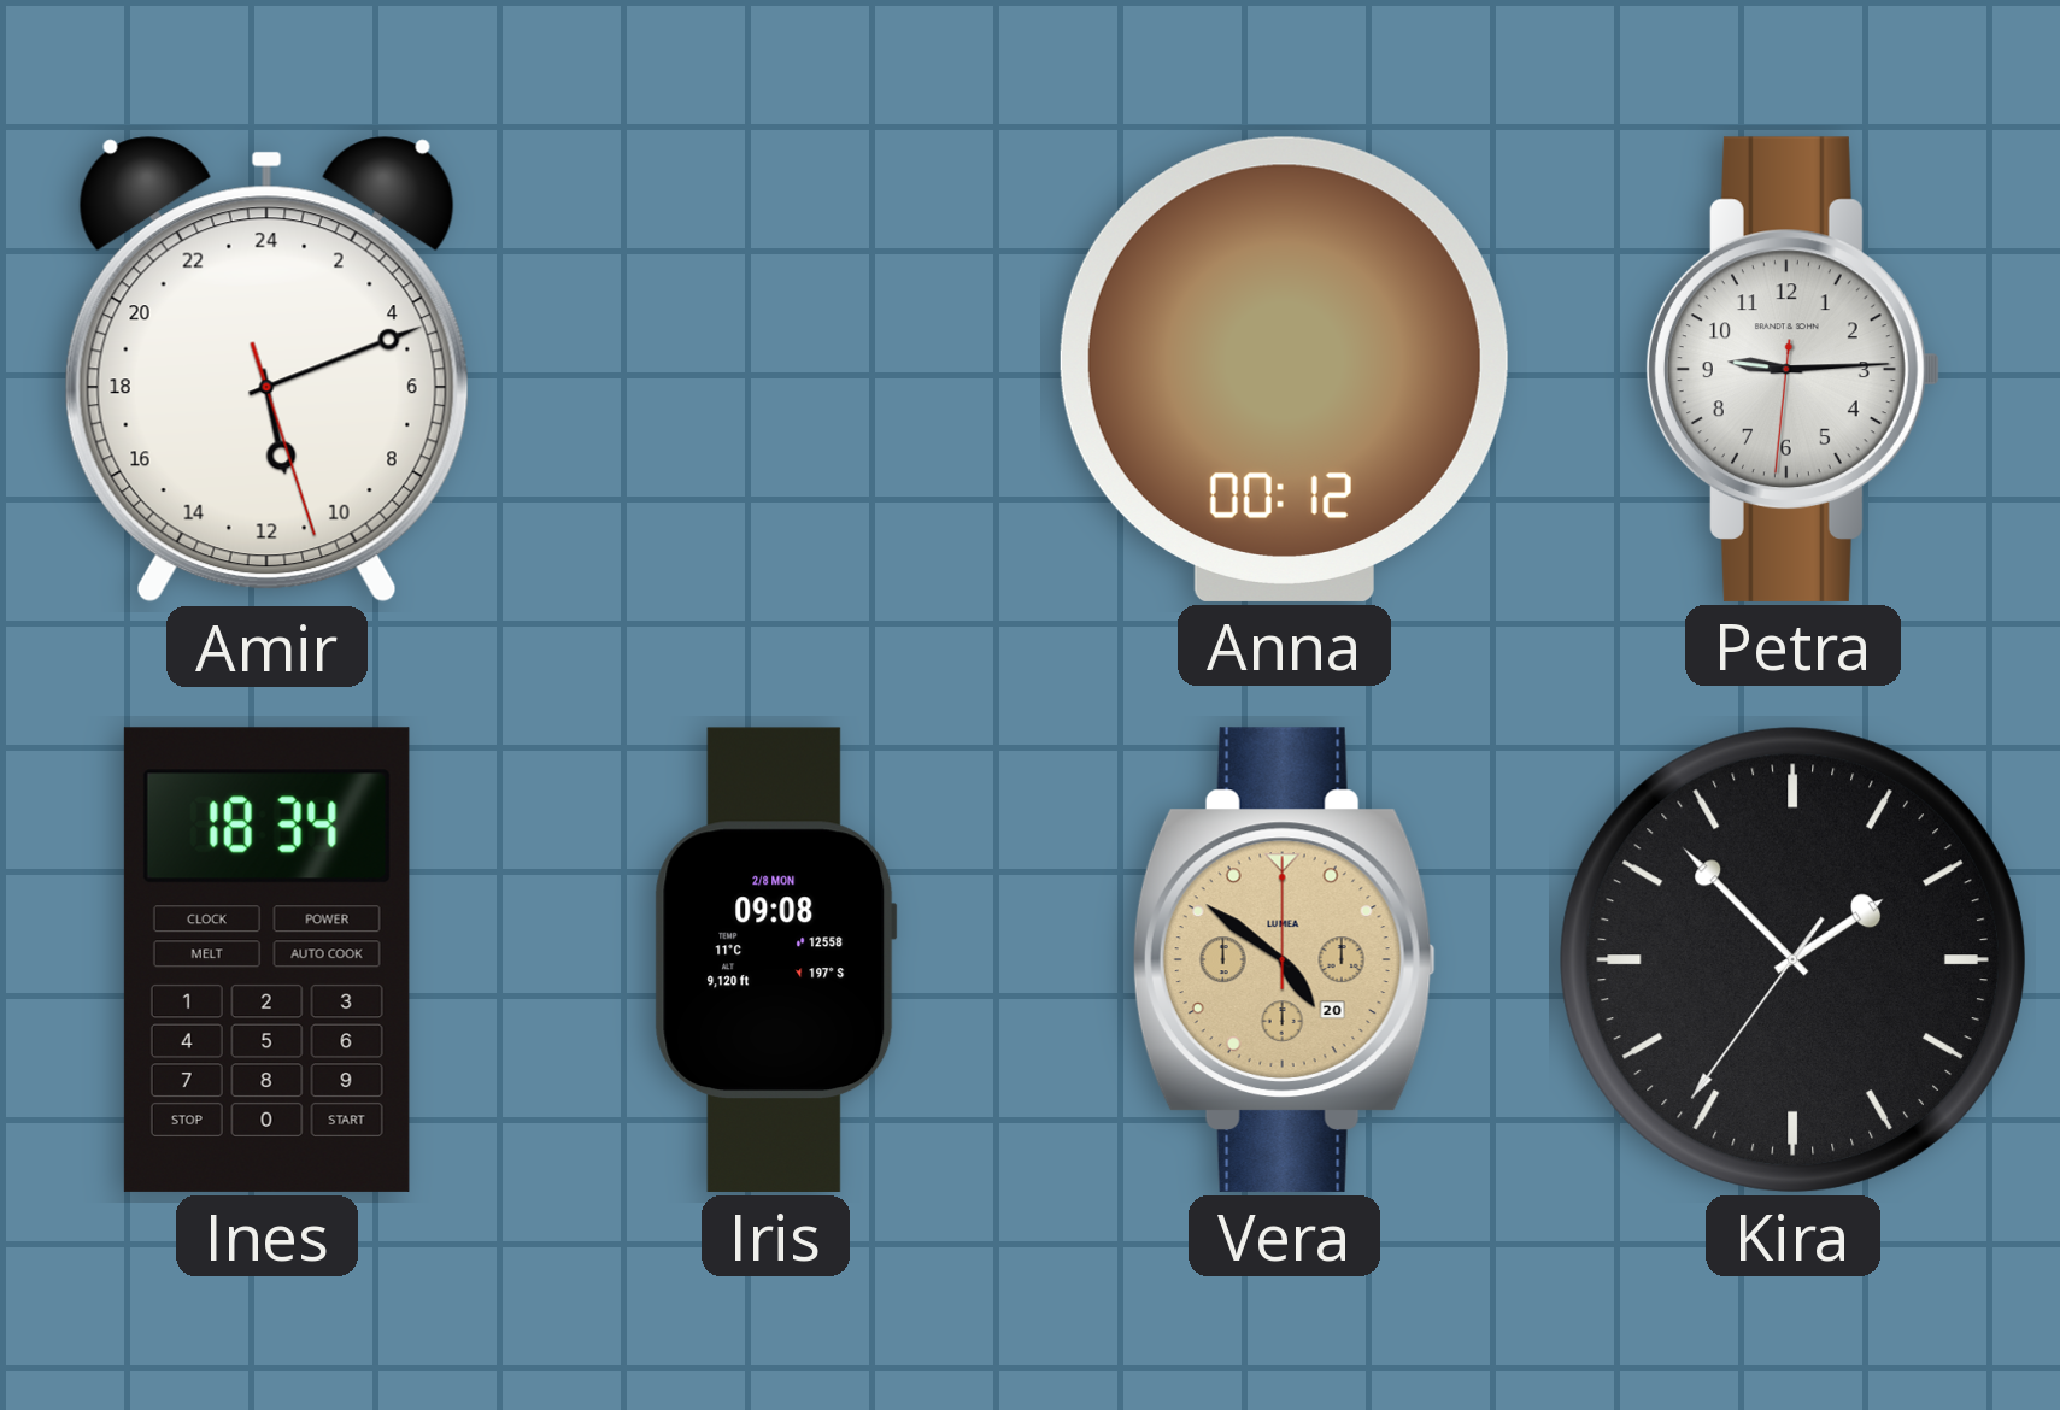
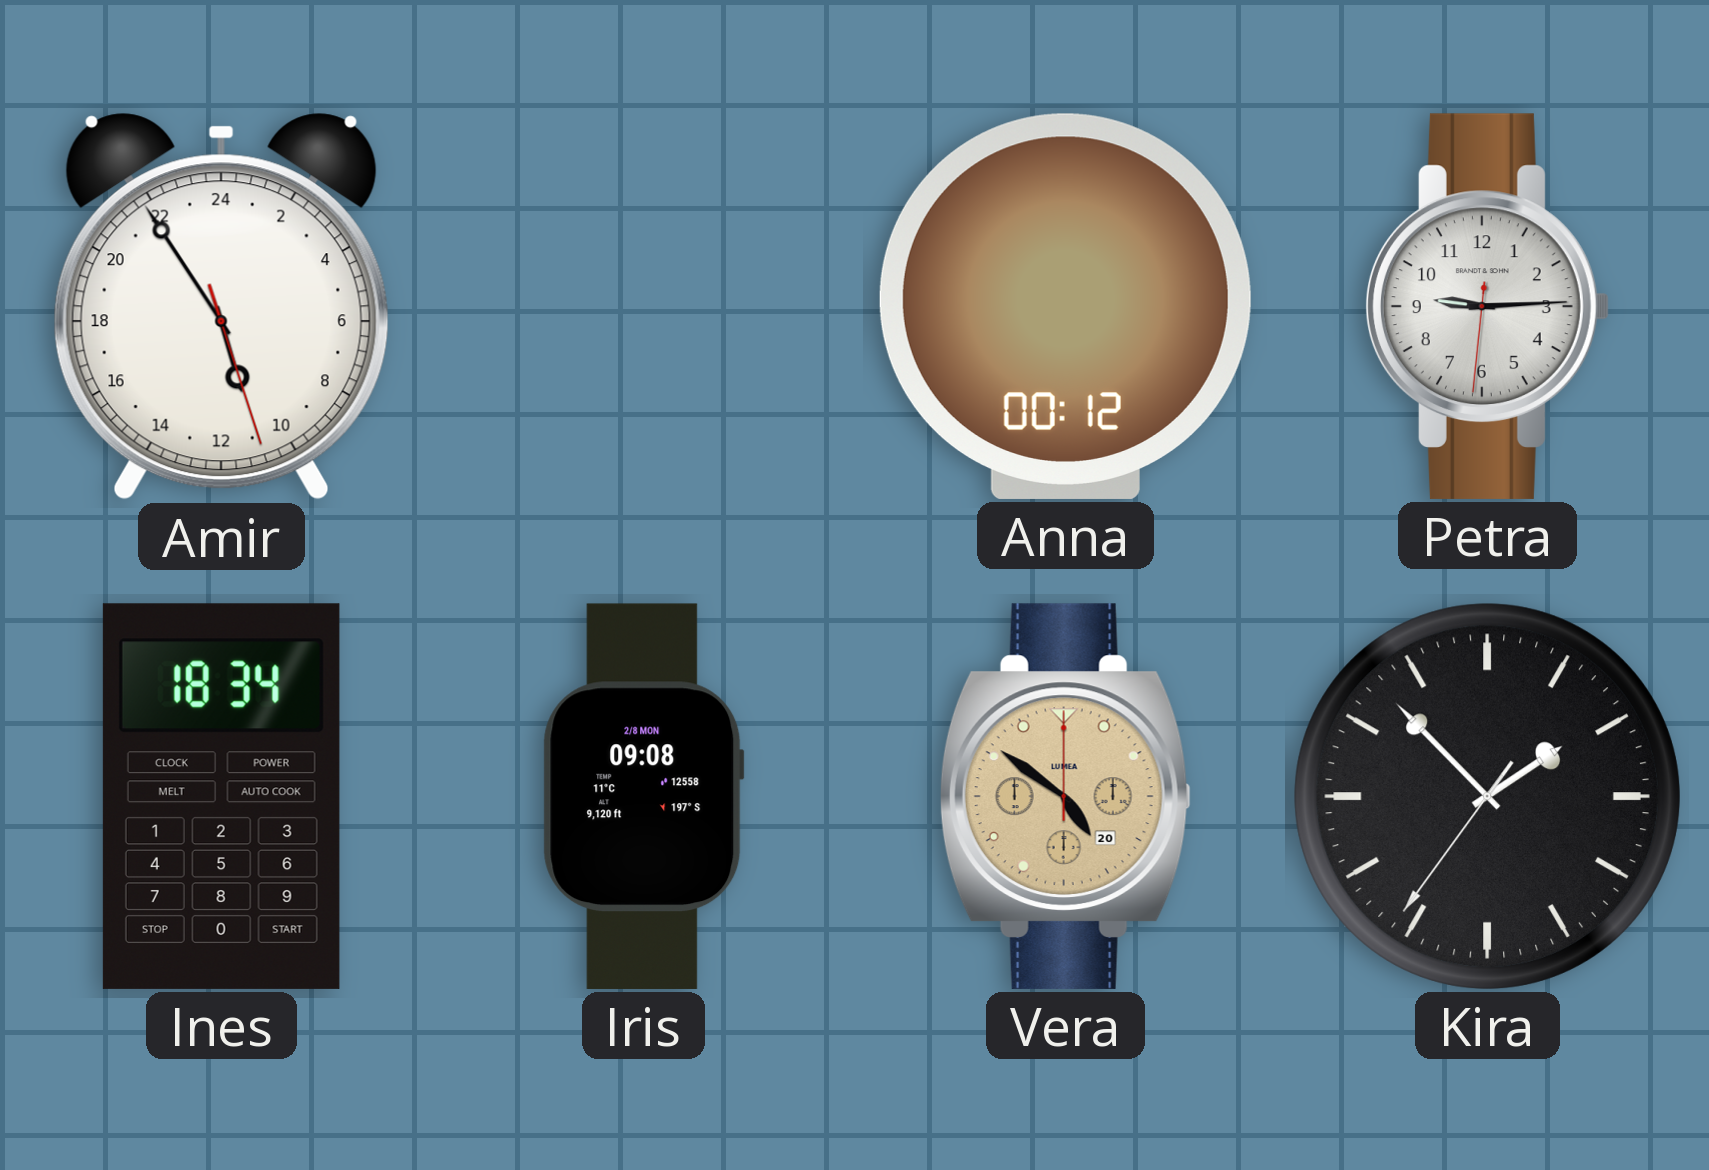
Amir: 11:11 -> 10:54 (221, 306)
